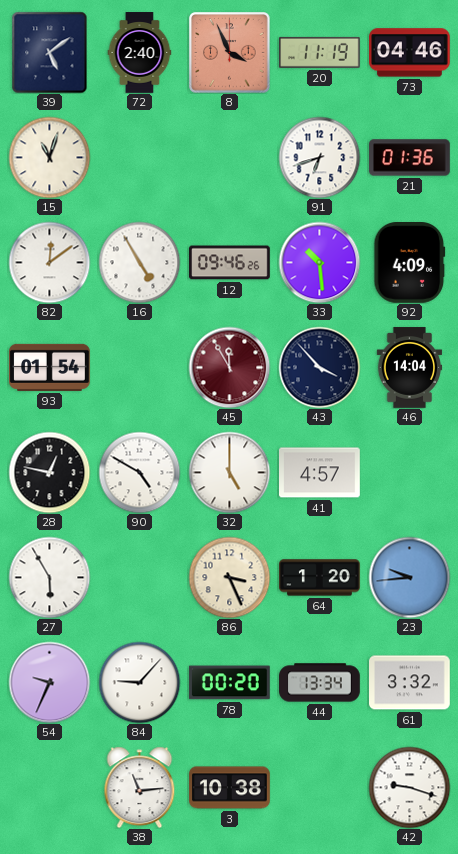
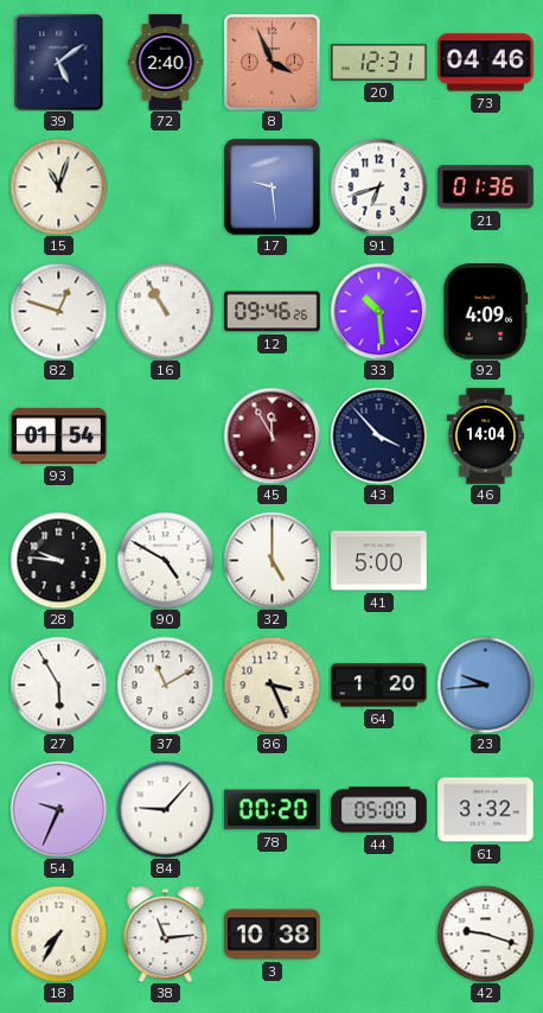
20: 11:19 -> 12:31 (379, 62)
17: none -> 9:29 (271, 186)
82: 12:09 -> 12:48 (58, 311)
16: 4:55 -> 10:55 (165, 311)
28: 12:47 -> 9:46 (58, 560)
41: 4:57 -> 5:00 (379, 561)
37: none -> 11:10 (165, 684)
44: 13:34 -> 05:00 (379, 810)
18: none -> 7:35 (58, 934)
